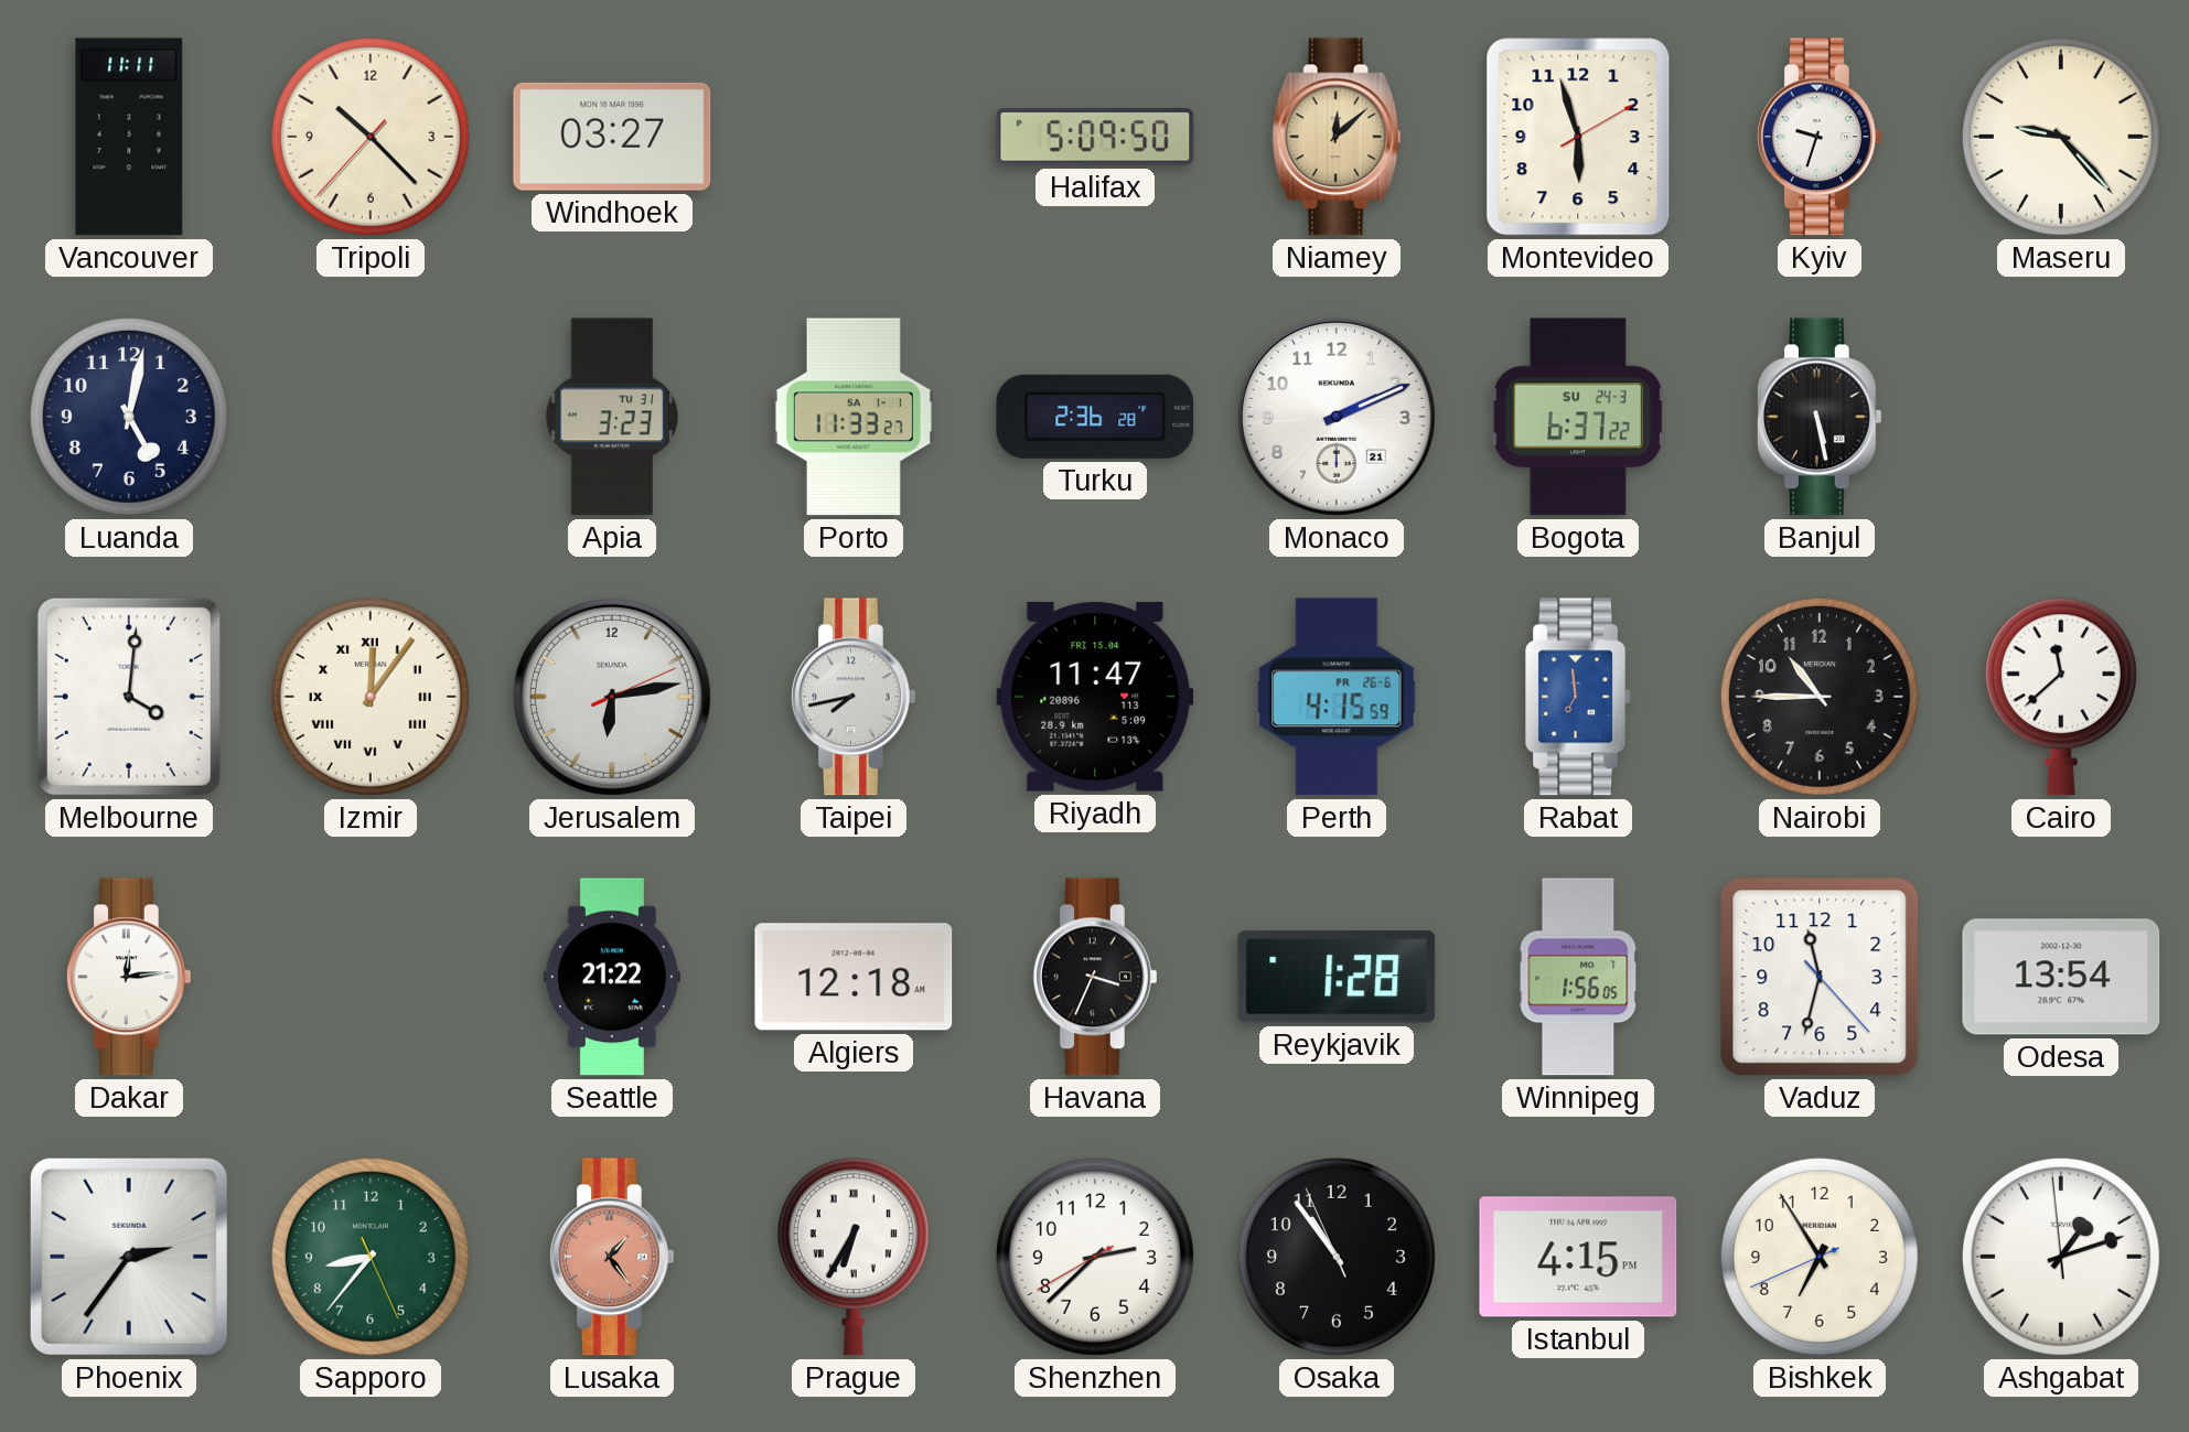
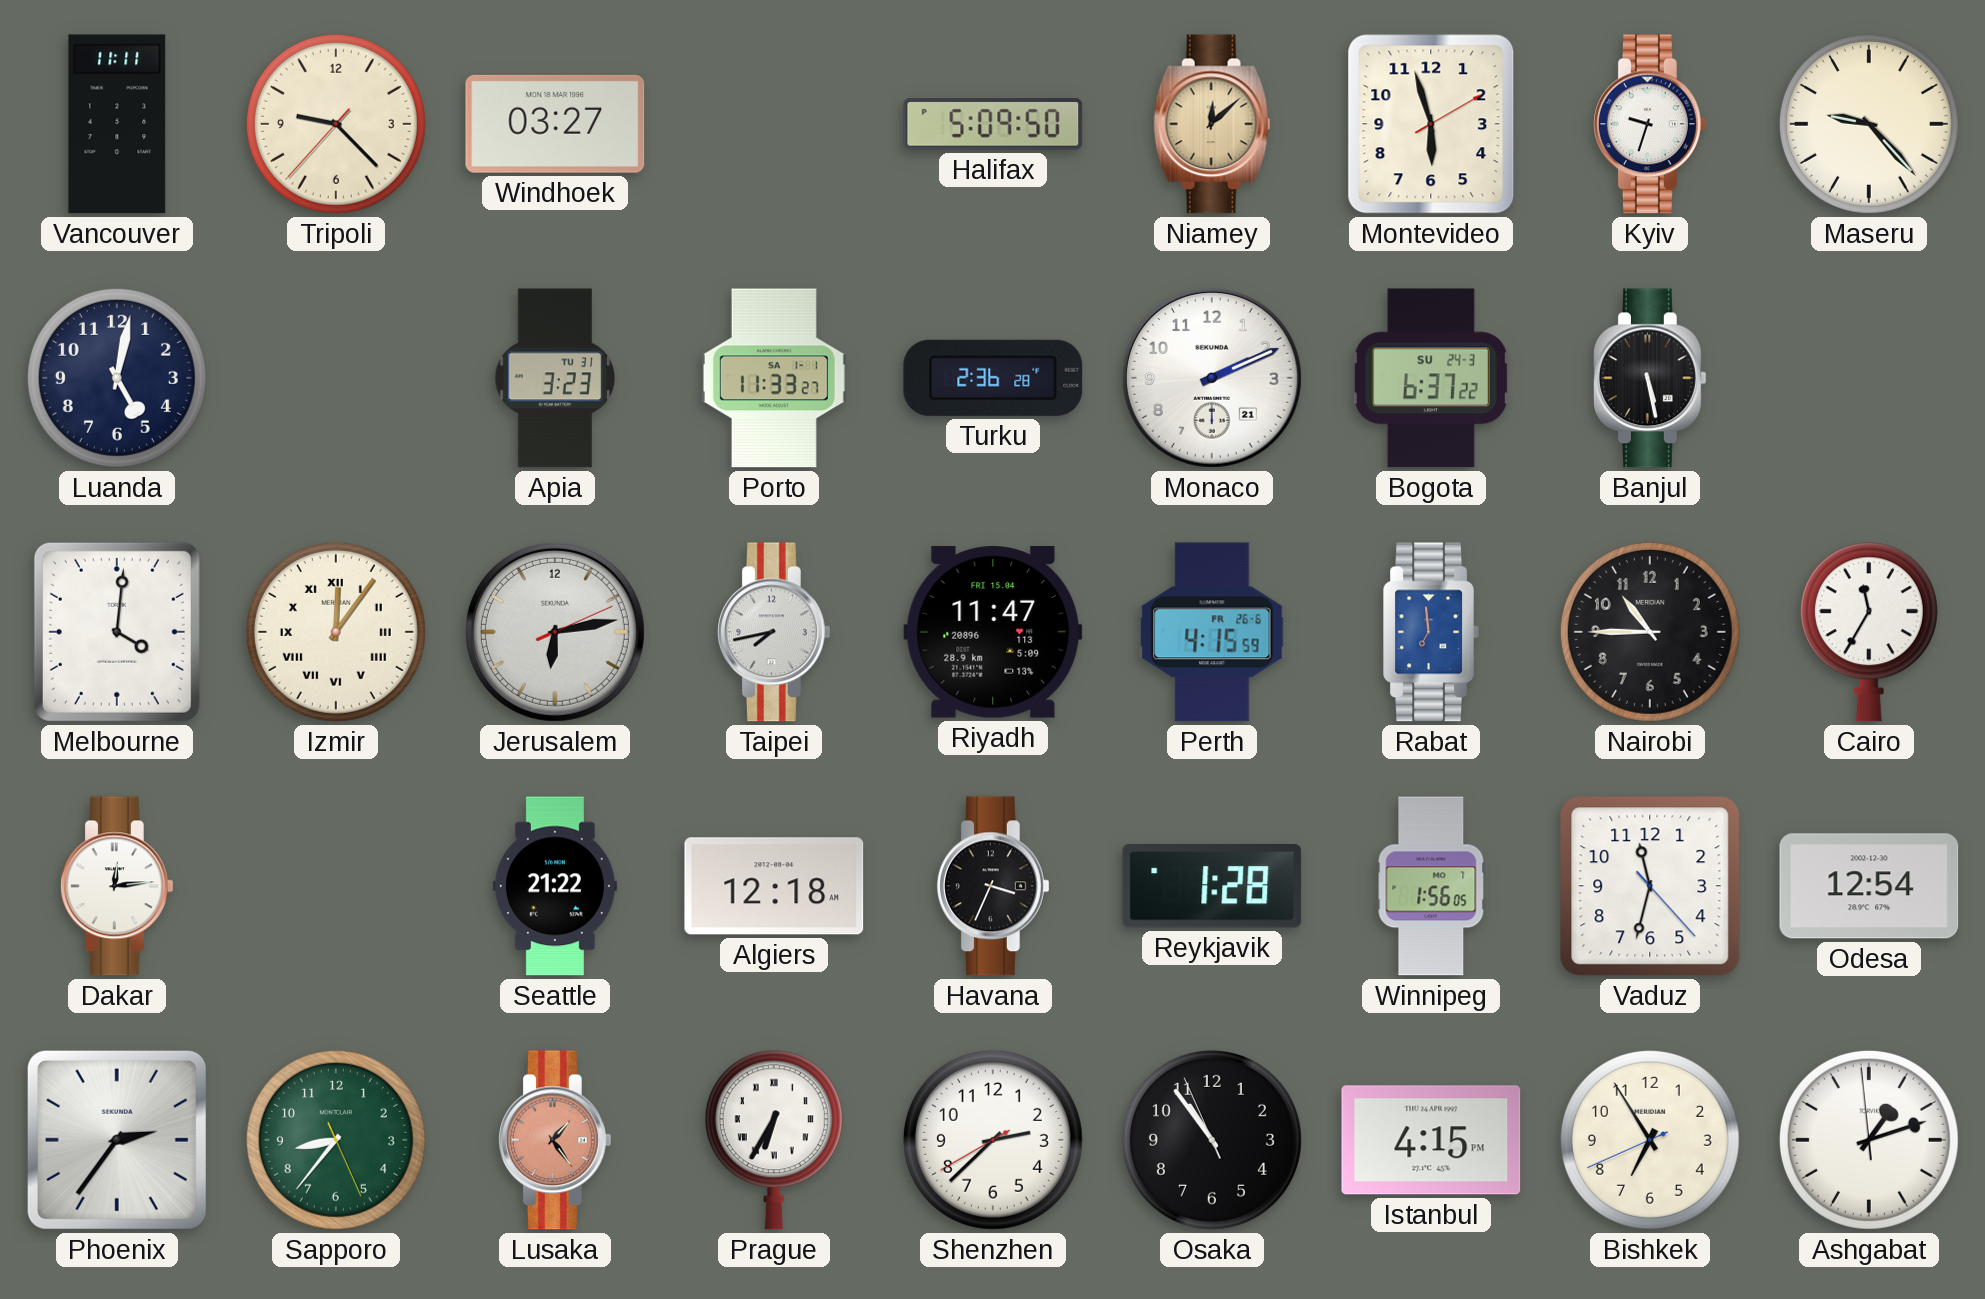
Tripoli: 10:22 -> 9:22 (336, 124)
Cairo: 11:38 -> 11:35 (1869, 632)
Odesa: 13:54 -> 12:54 (1869, 886)
